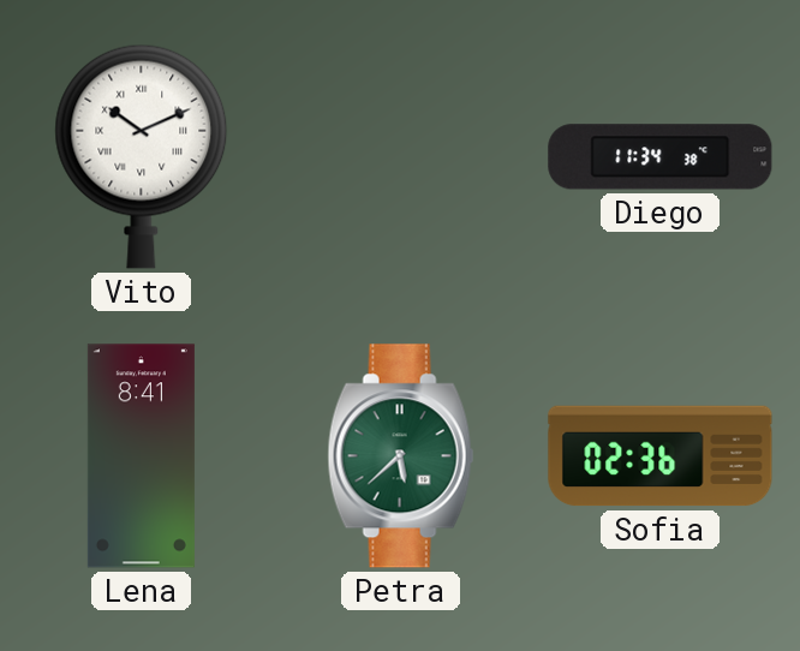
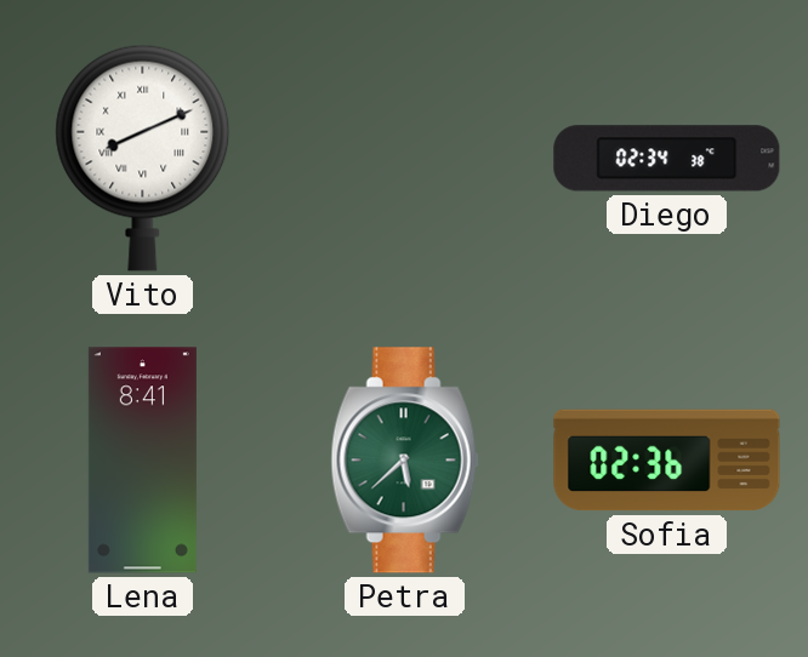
Vito: 10:11 -> 8:11 (143, 158)
Diego: 11:34 -> 02:34 (667, 159)
